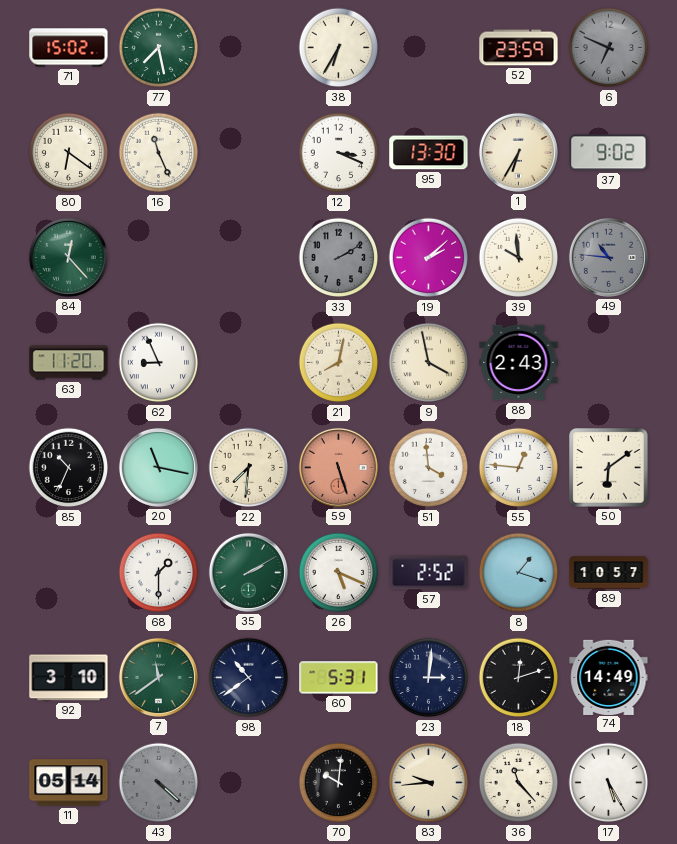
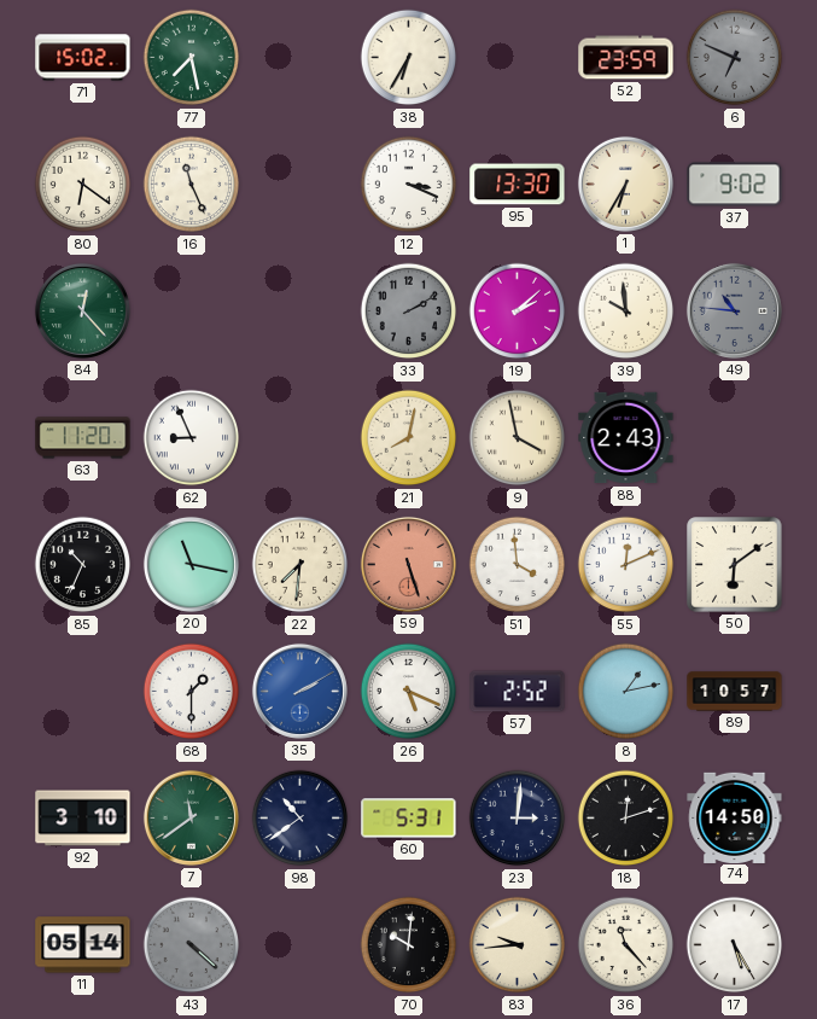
55: 12:46 -> 12:11 (626, 565)
35 dial: green -> blue (299, 691)
8: 1:18 -> 1:13 (626, 692)
74: 14:49 -> 14:50 (735, 817)
